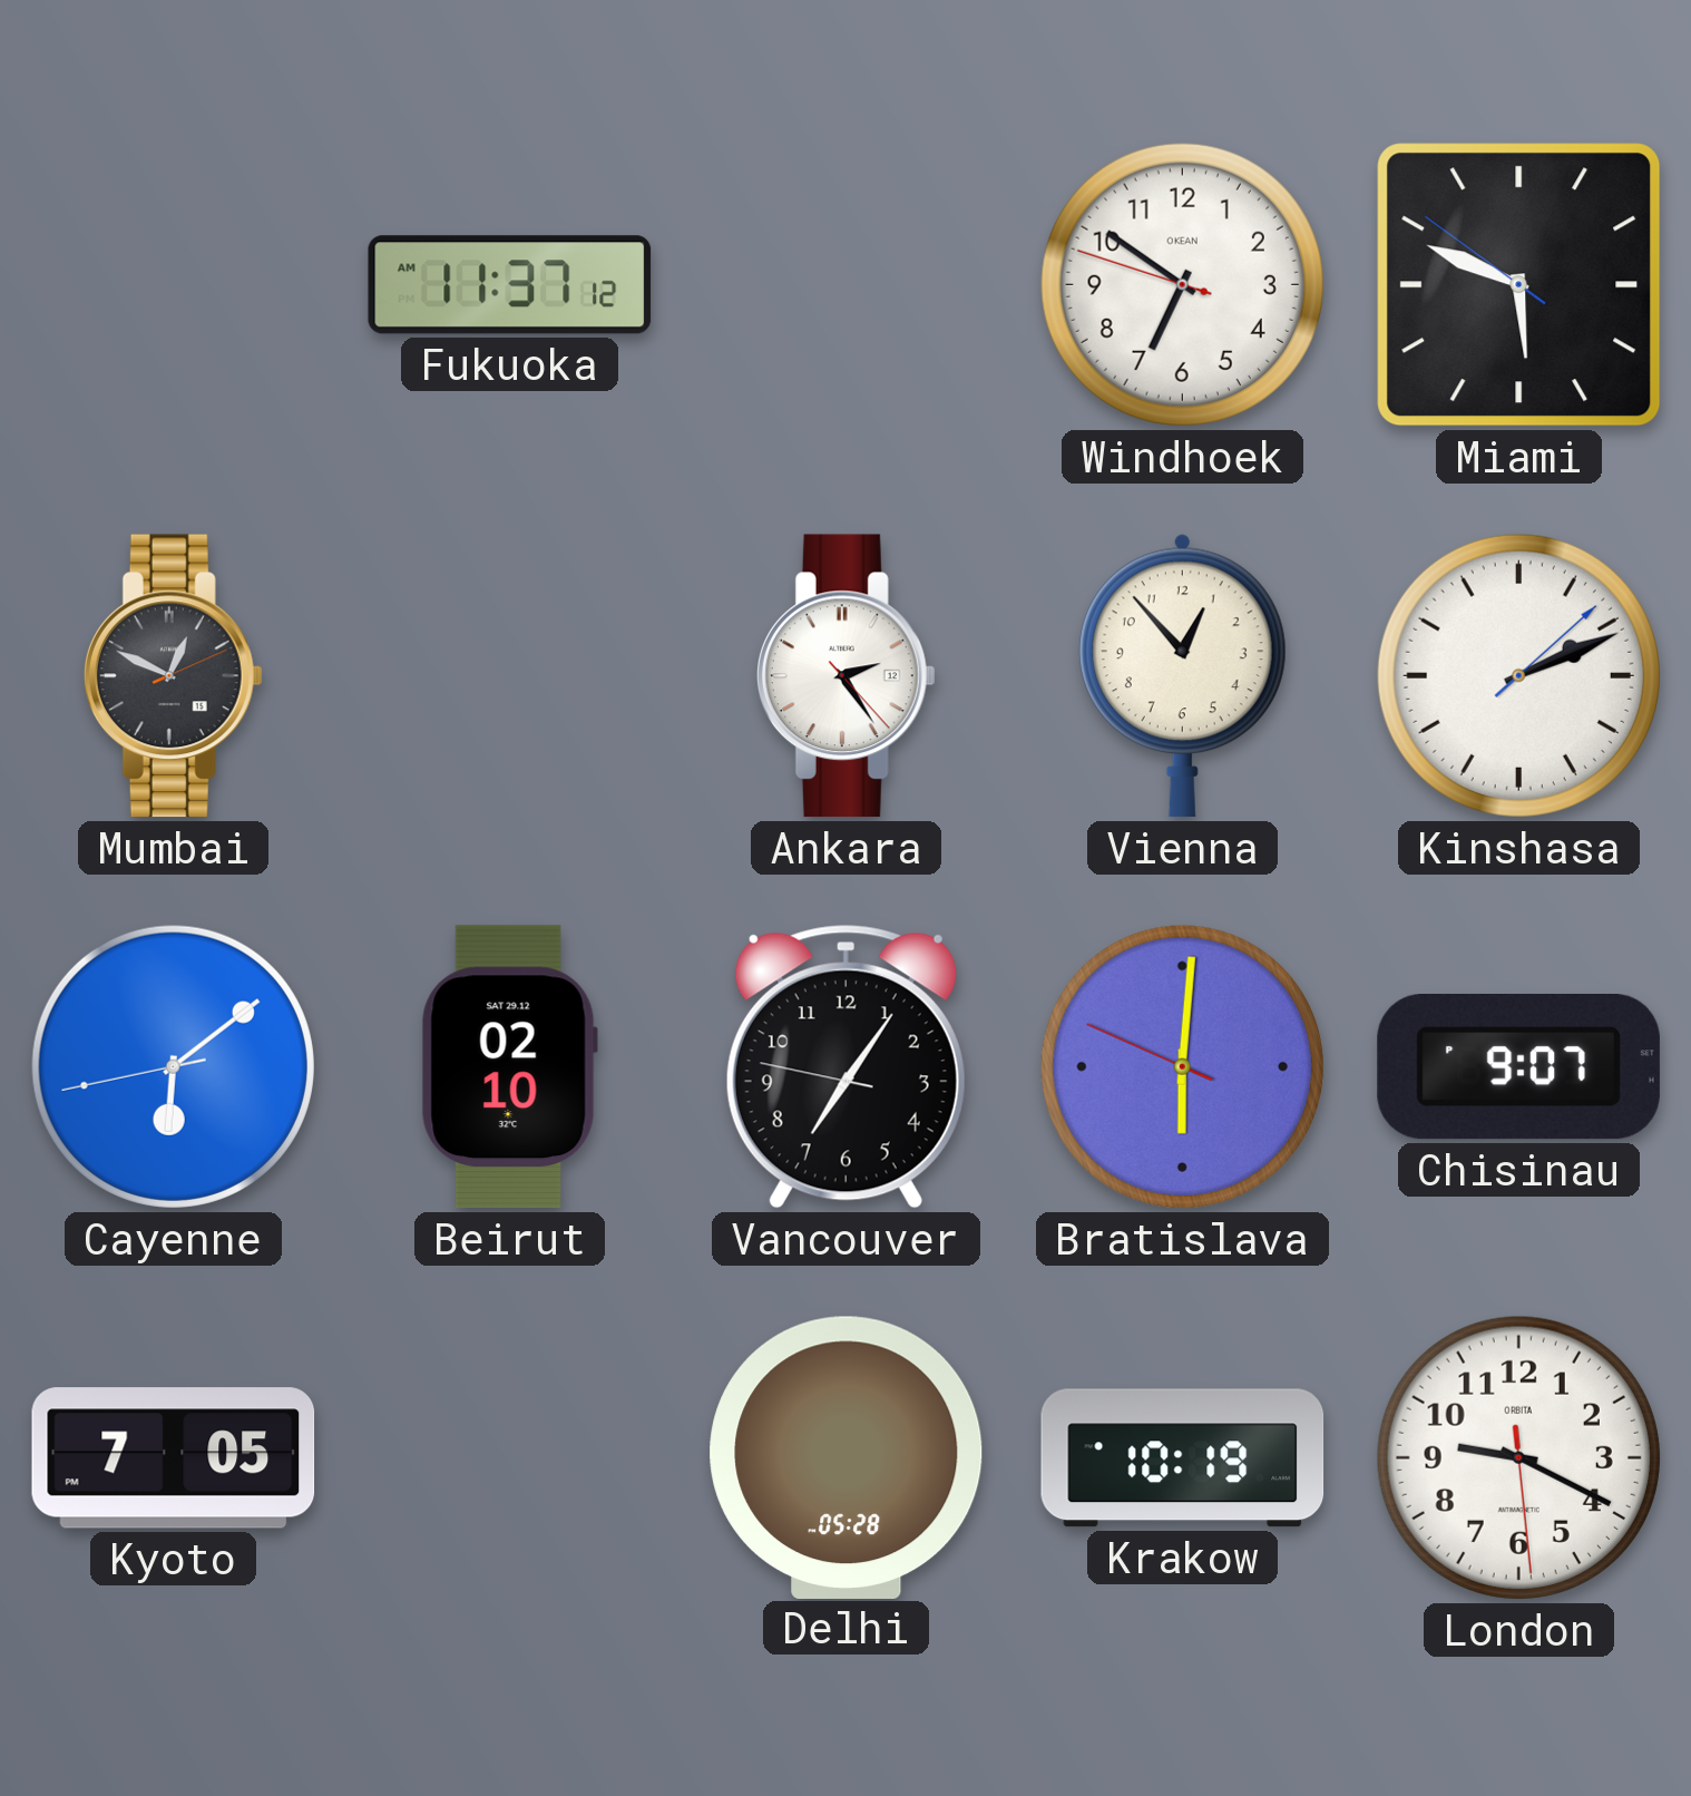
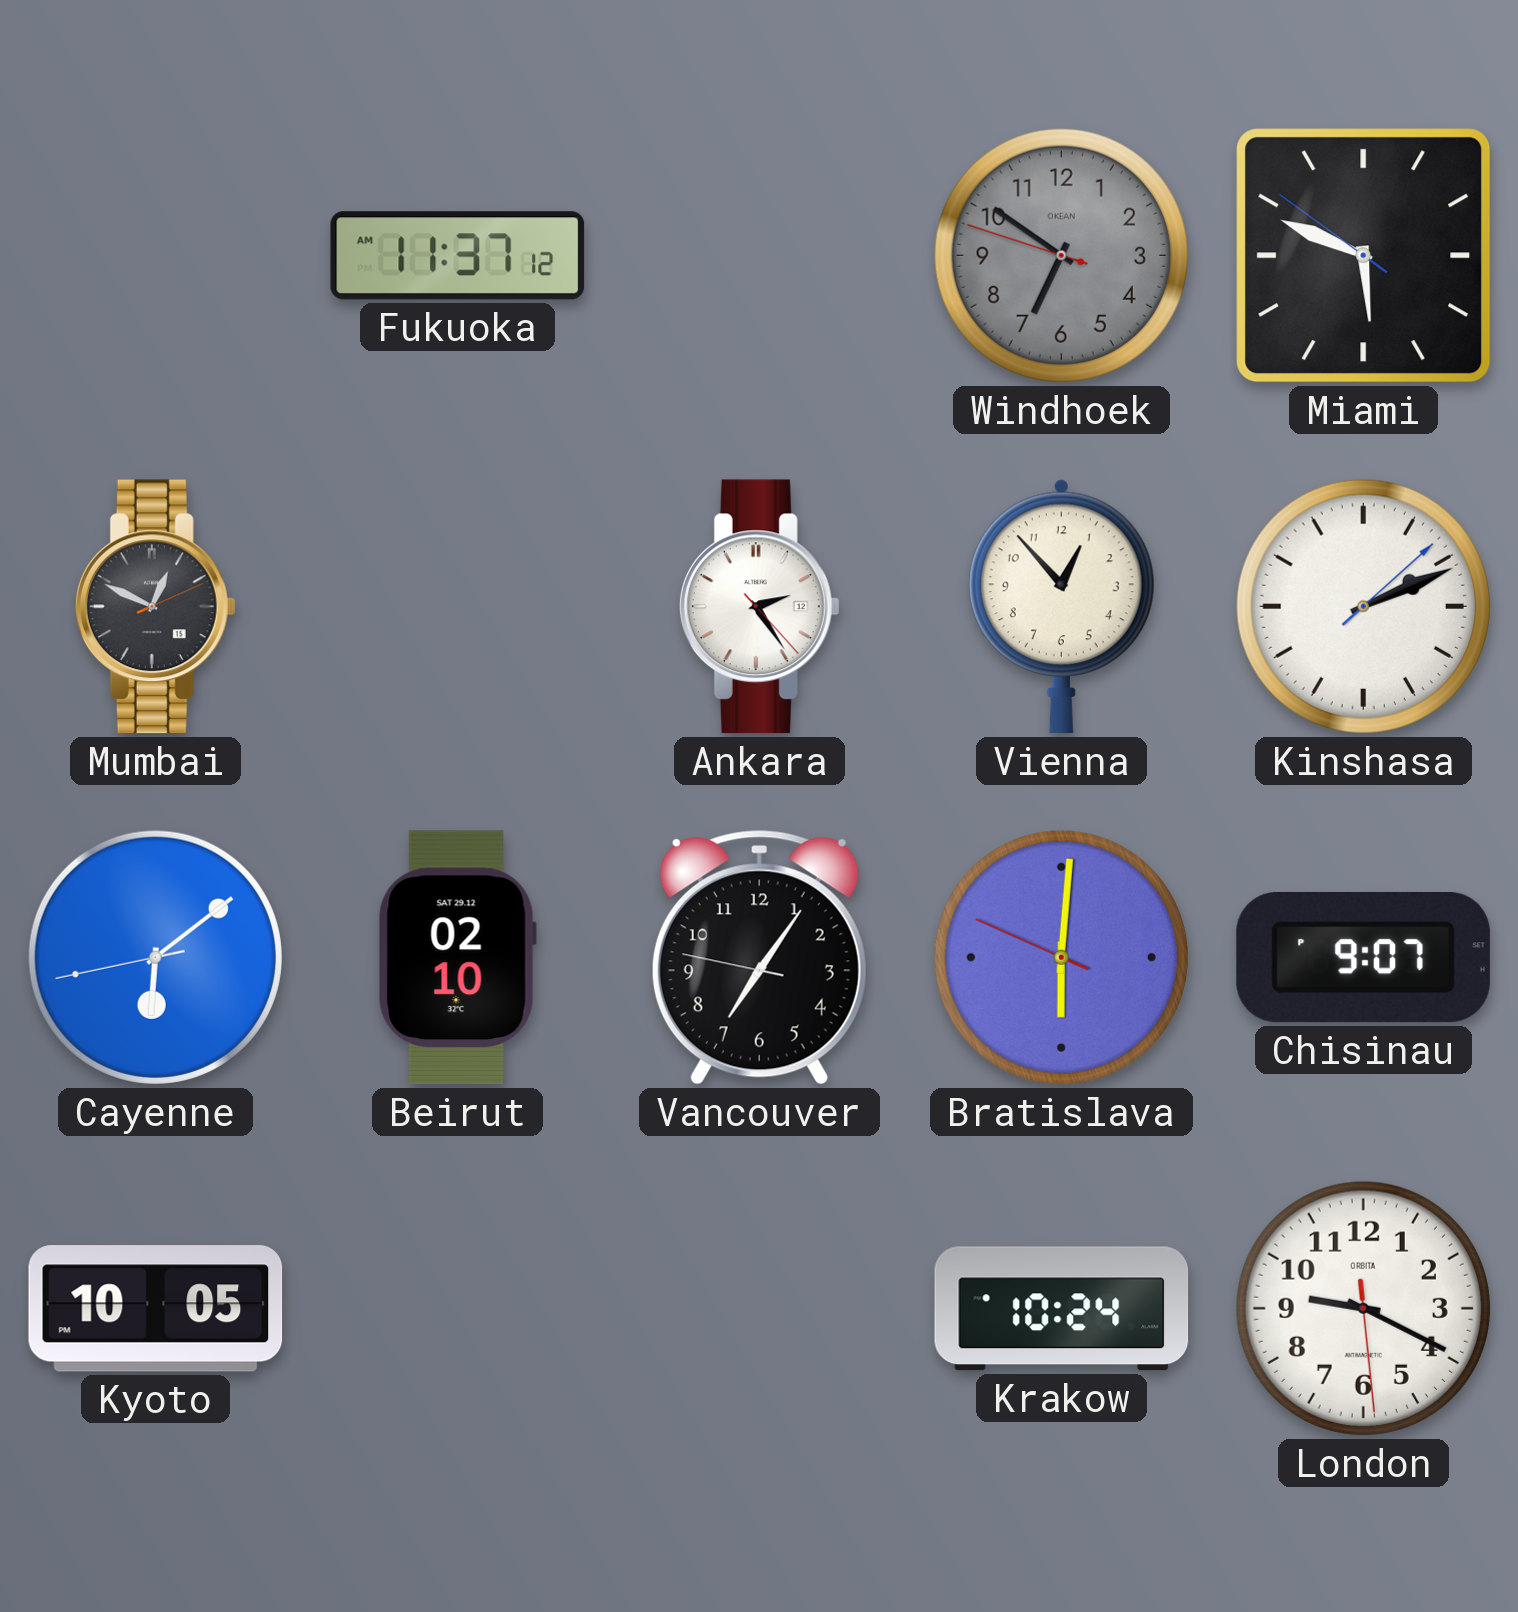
Windhoek dial: white -> grey (1061, 255)
Kyoto: 7:05 -> 10:05 (156, 1309)
Delhi: 05:28 -> none (847, 1457)
Krakow: 10:19 -> 10:24 (1062, 1309)
